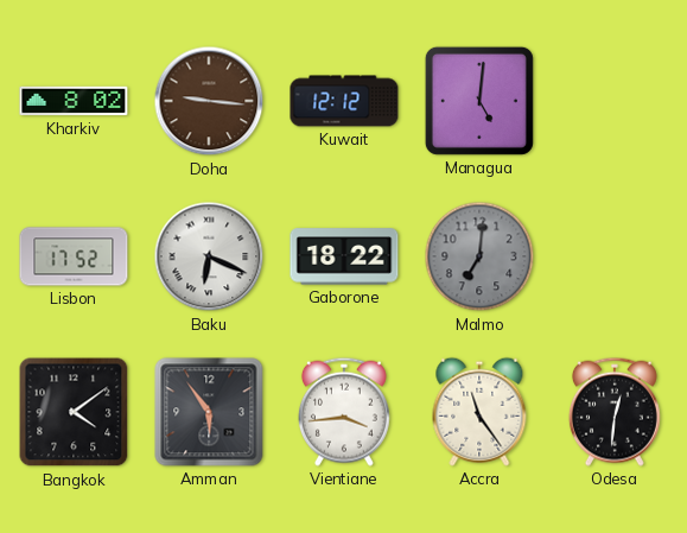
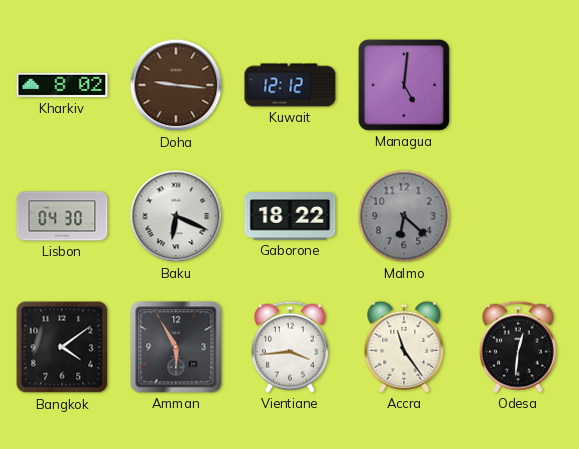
Lisbon: 17:52 -> 04:30 (62, 216)
Malmo: 7:01 -> 6:22 (404, 216)
Amman: 5:54 -> 5:55 (176, 347)
